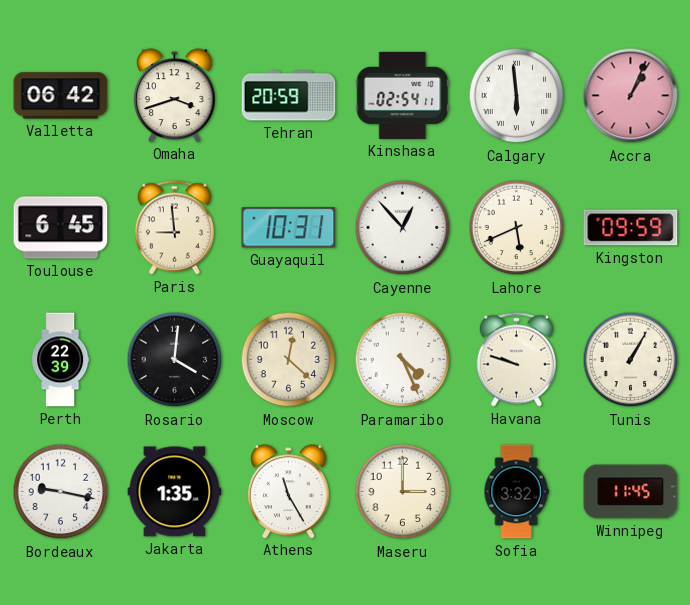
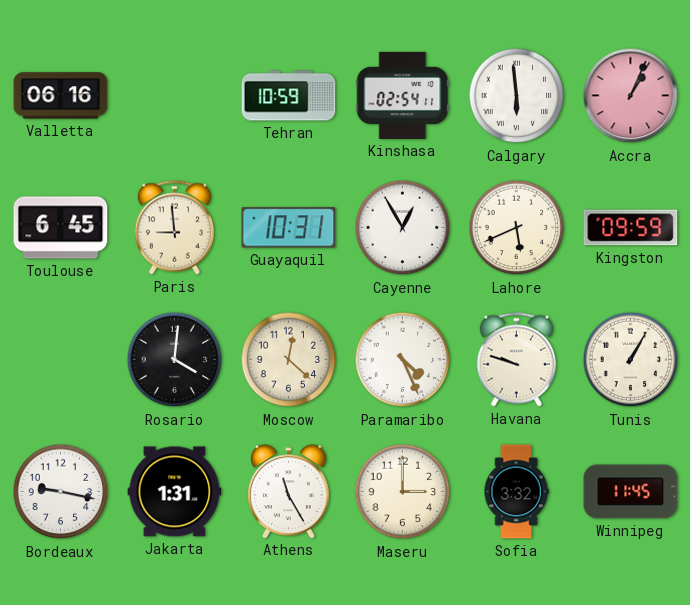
Valletta: 06:42 -> 06:16 (61, 96)
Omaha: 3:42 -> none (175, 95)
Tehran: 20:59 -> 10:59 (289, 96)
Cayenne: 12:53 -> 12:55 (403, 228)
Perth: 22:39 -> none (61, 360)
Jakarta: 1:35 -> 1:31 (175, 492)
